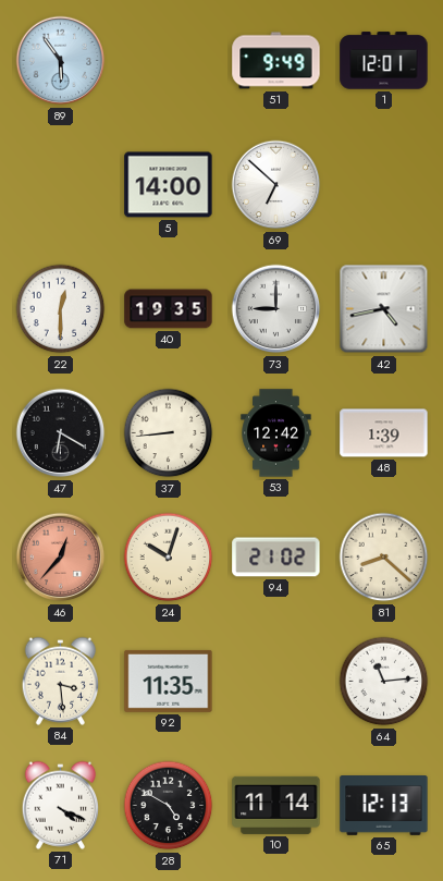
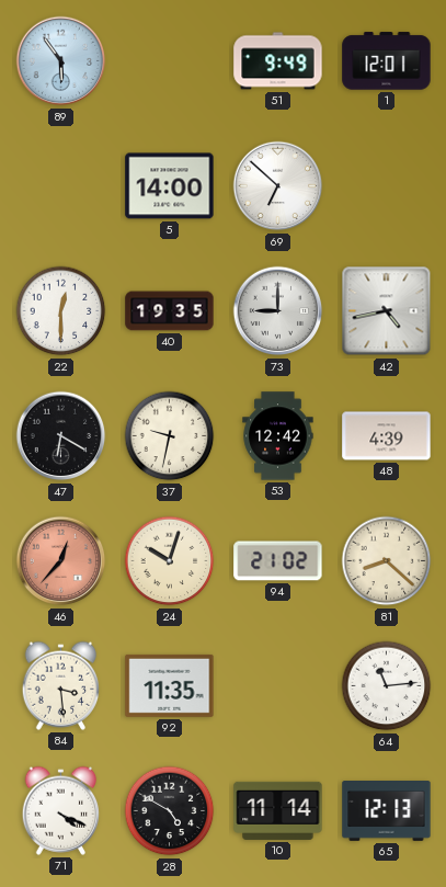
37: 8:44 -> 9:32 (170, 436)
48: 1:39 -> 4:39 (387, 436)
